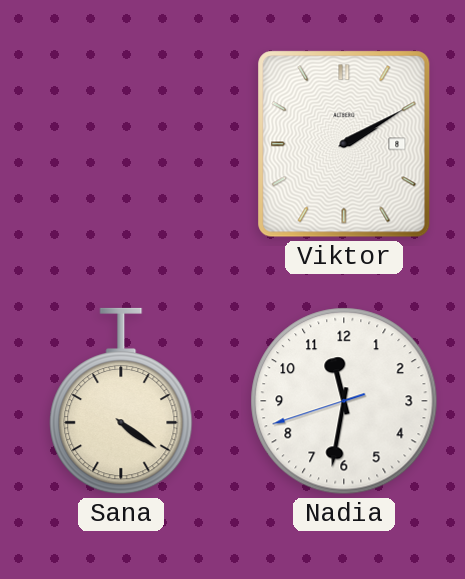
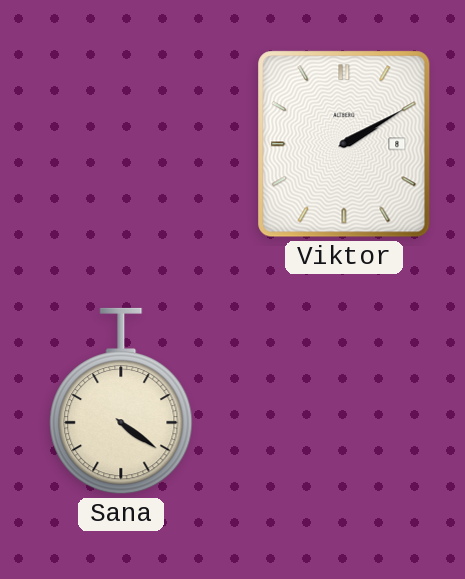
Nadia: 11:31 -> none (344, 401)
